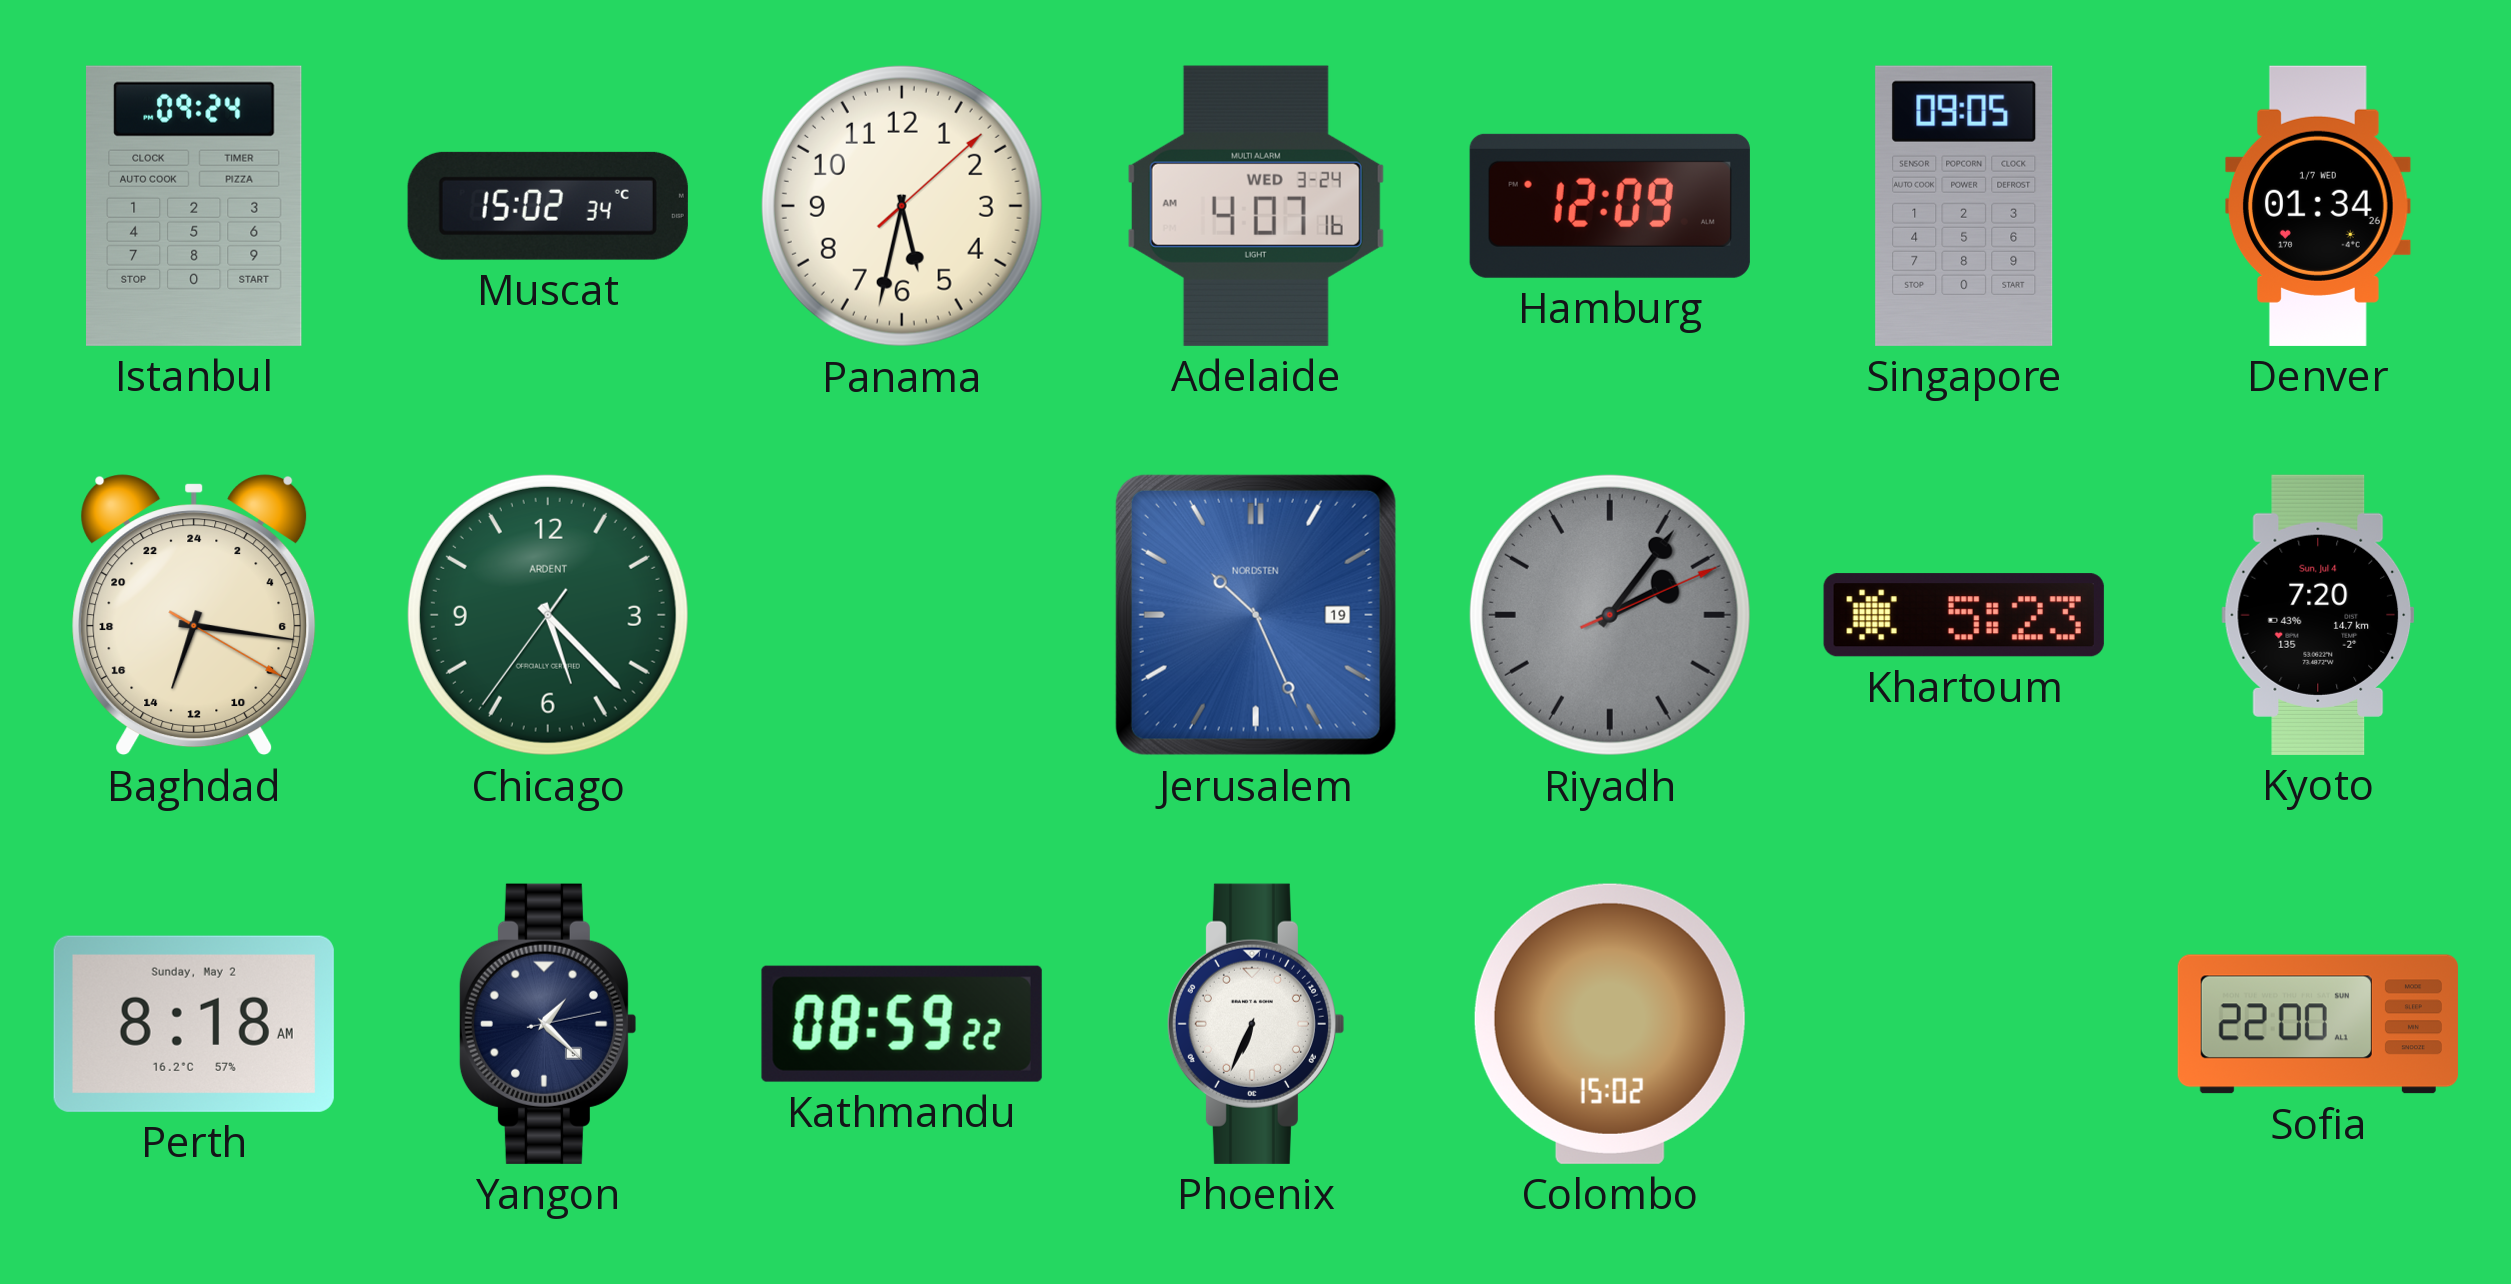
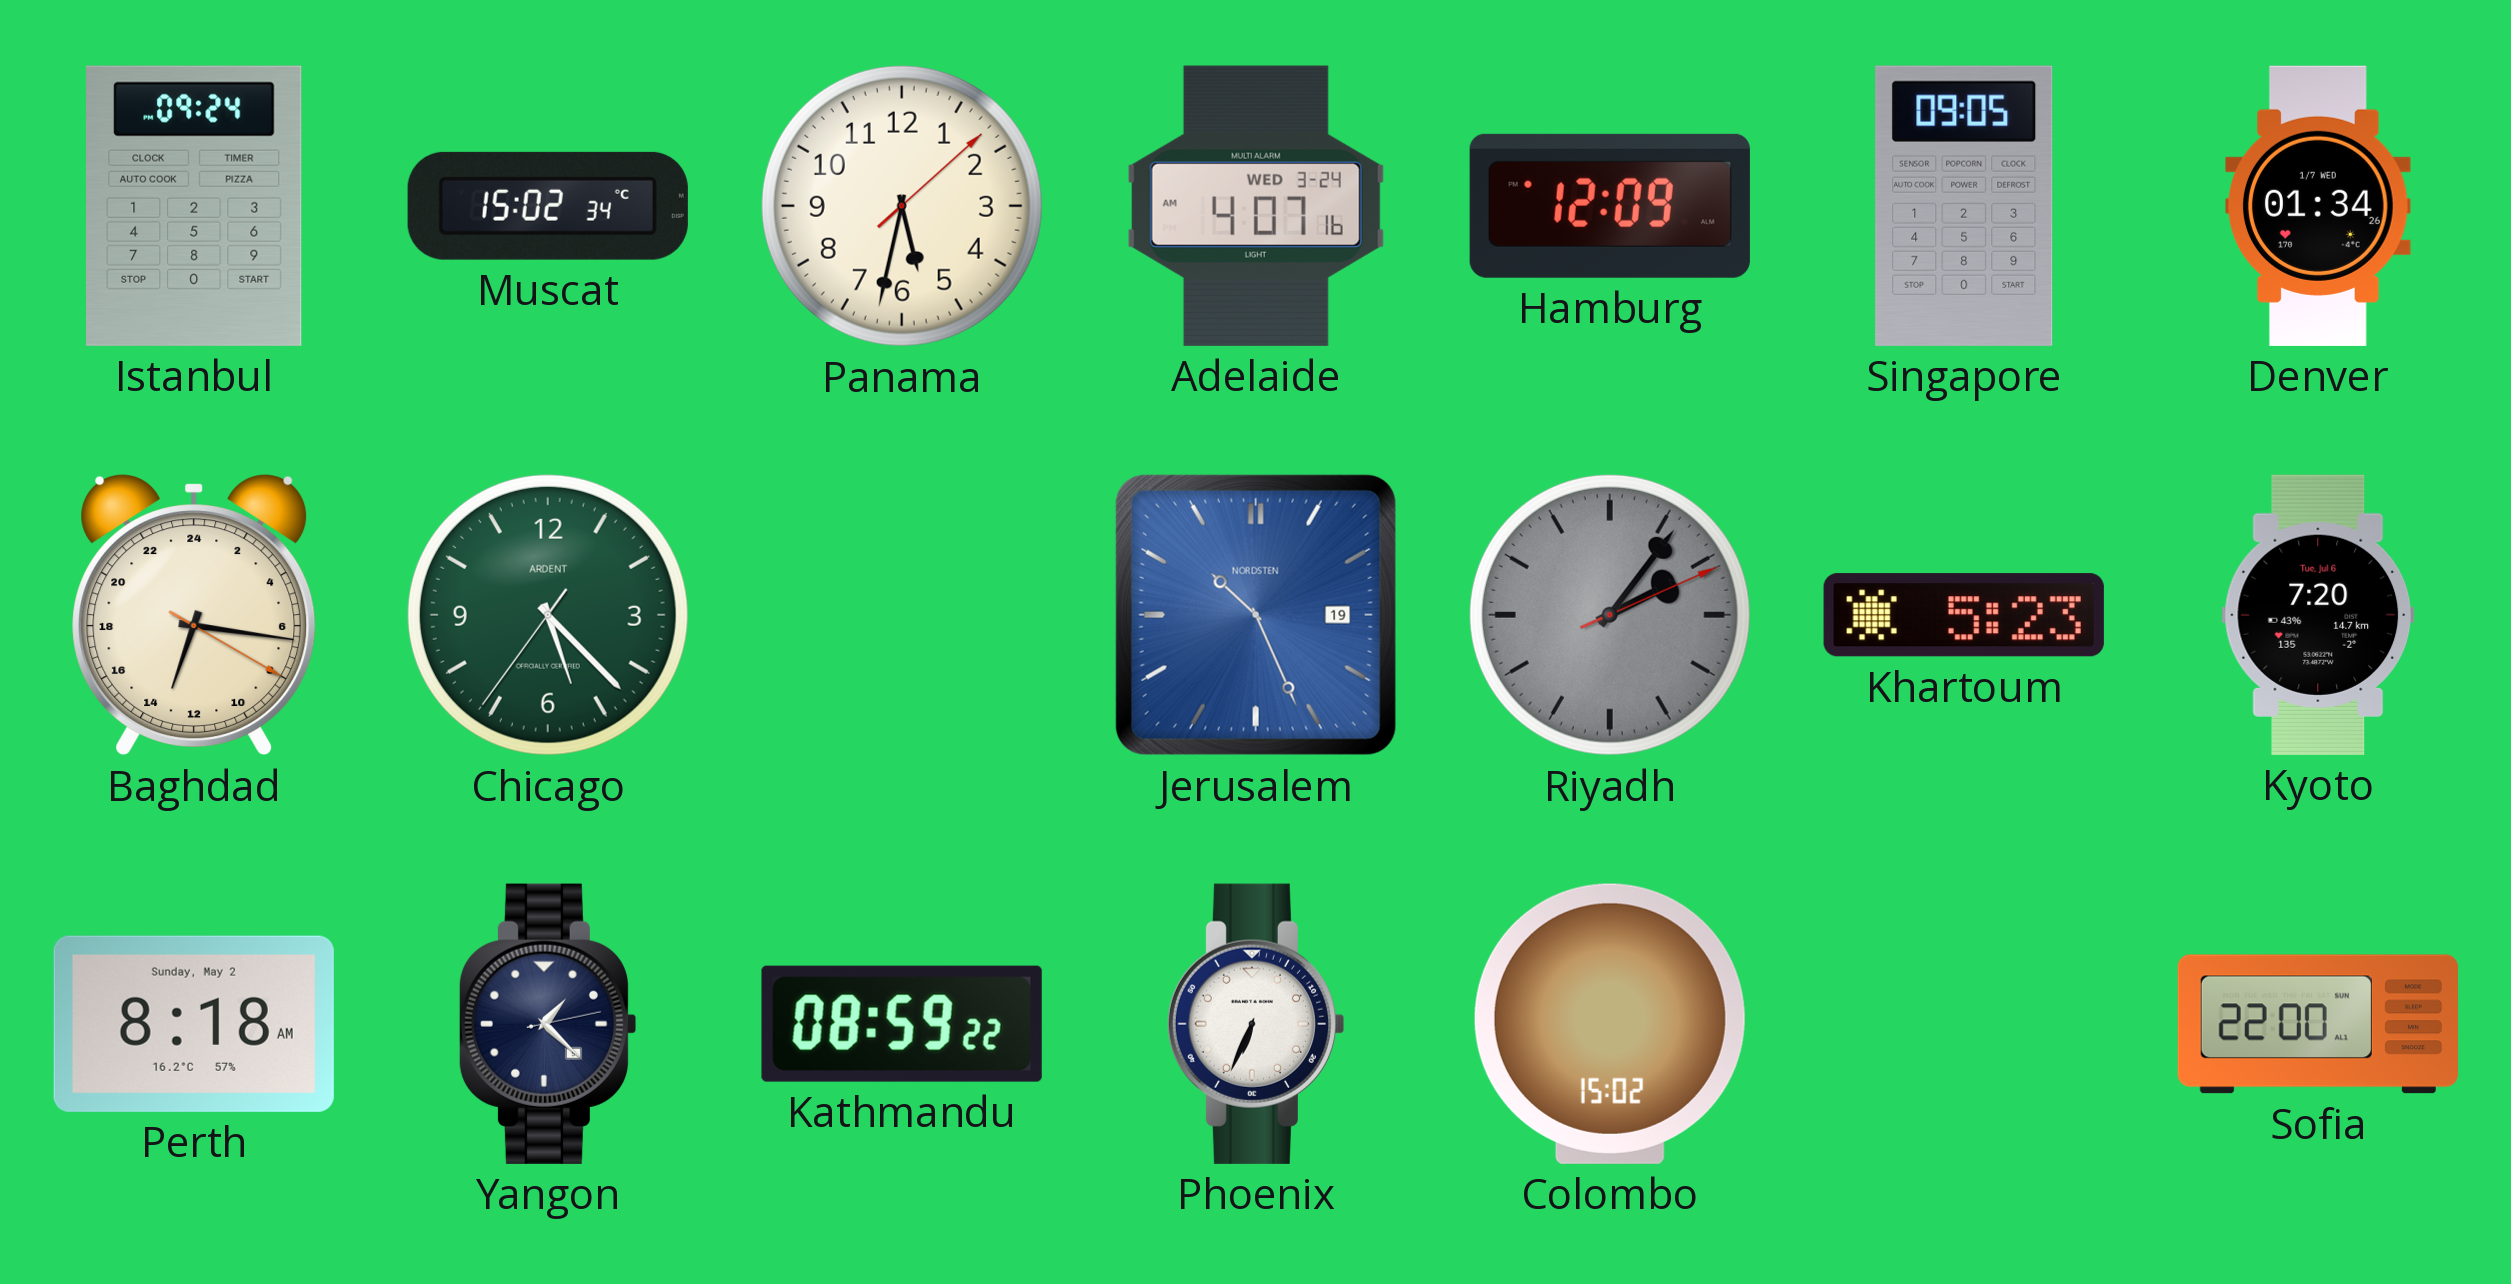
Kyoto date: Sun, Jul 4 -> Tue, Jul 6 (2318, 615)
